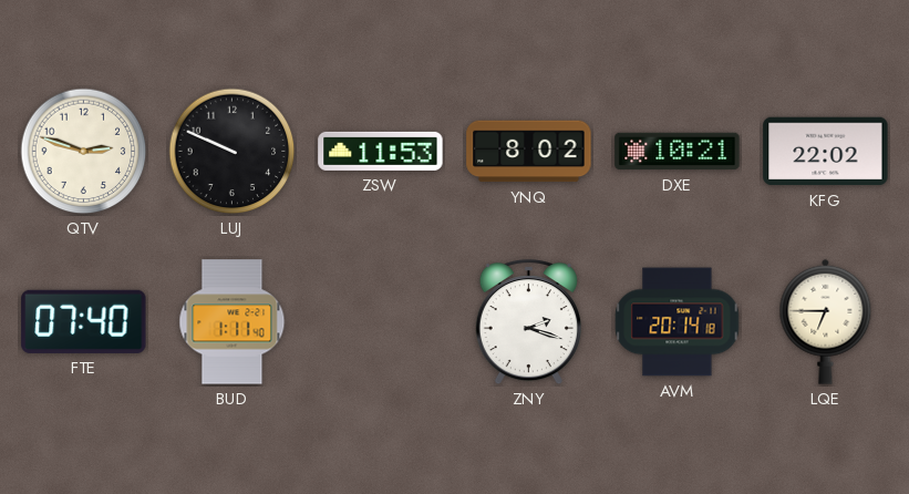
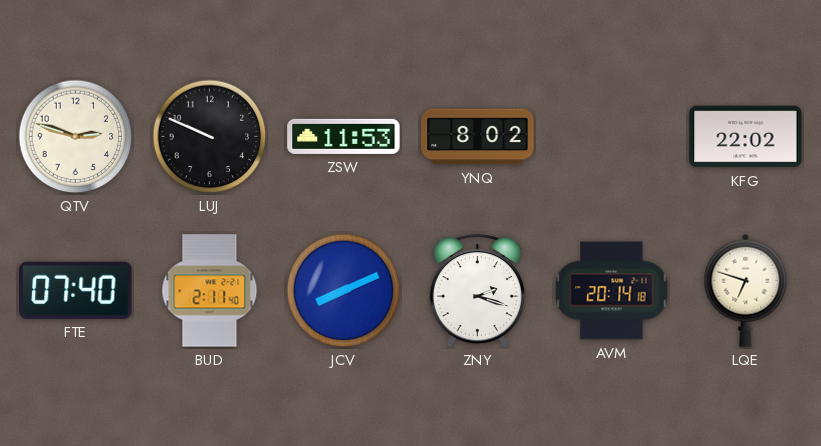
DXE: 10:21 -> none (678, 152)
BUD: 1:11 -> 2:11 (210, 291)
JCV: none -> 8:11 (344, 291)
LQE: 6:45 -> 6:48 (746, 290)
